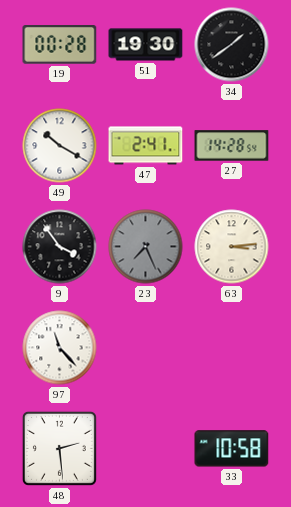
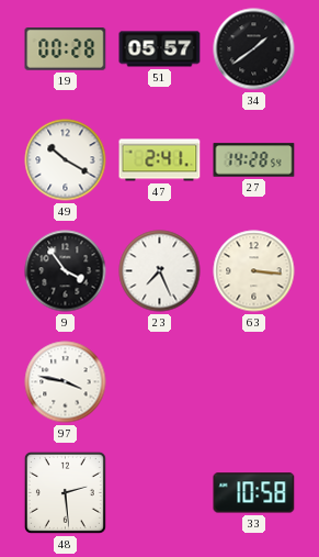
51: 19:30 -> 05:57 (160, 49)
23 dial: grey -> white (160, 271)
63: 3:14 -> 3:16 (254, 271)
97: 11:23 -> 3:47 (66, 382)
